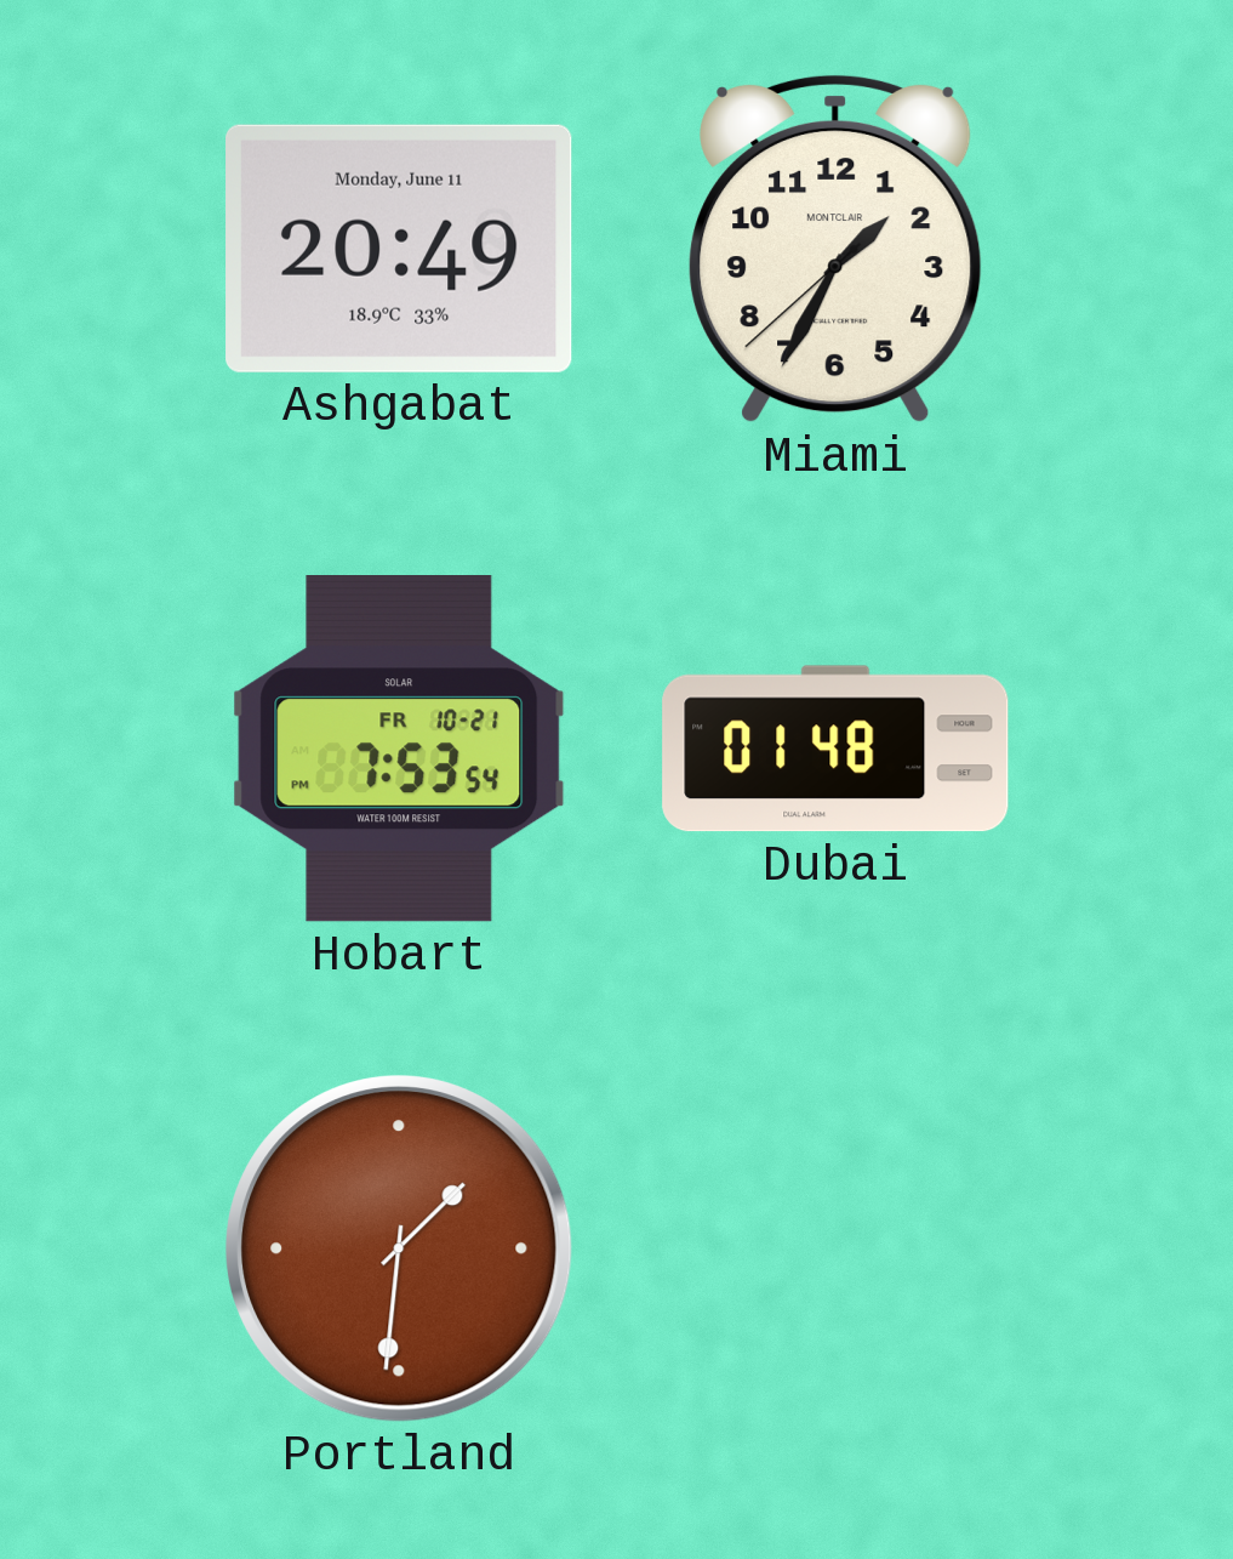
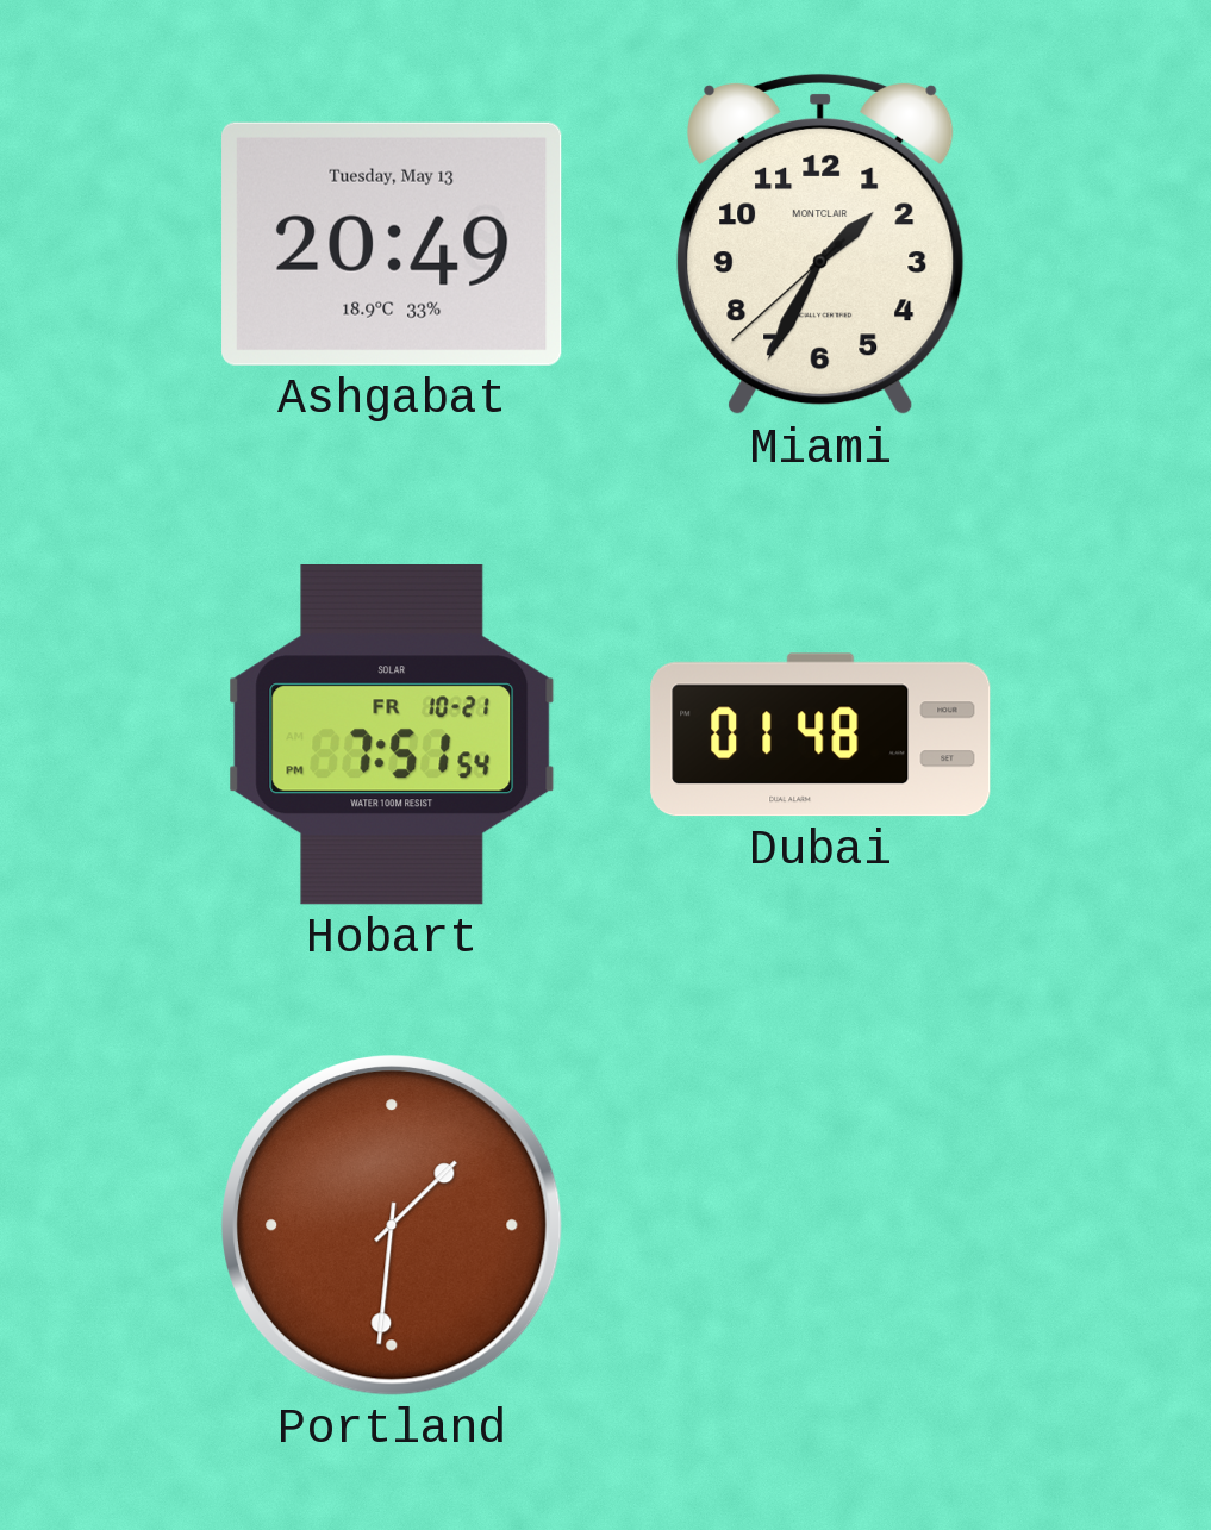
Ashgabat date: Monday, June 11 -> Tuesday, May 13 (392, 244)
Hobart: 7:53 -> 7:51 (392, 735)
